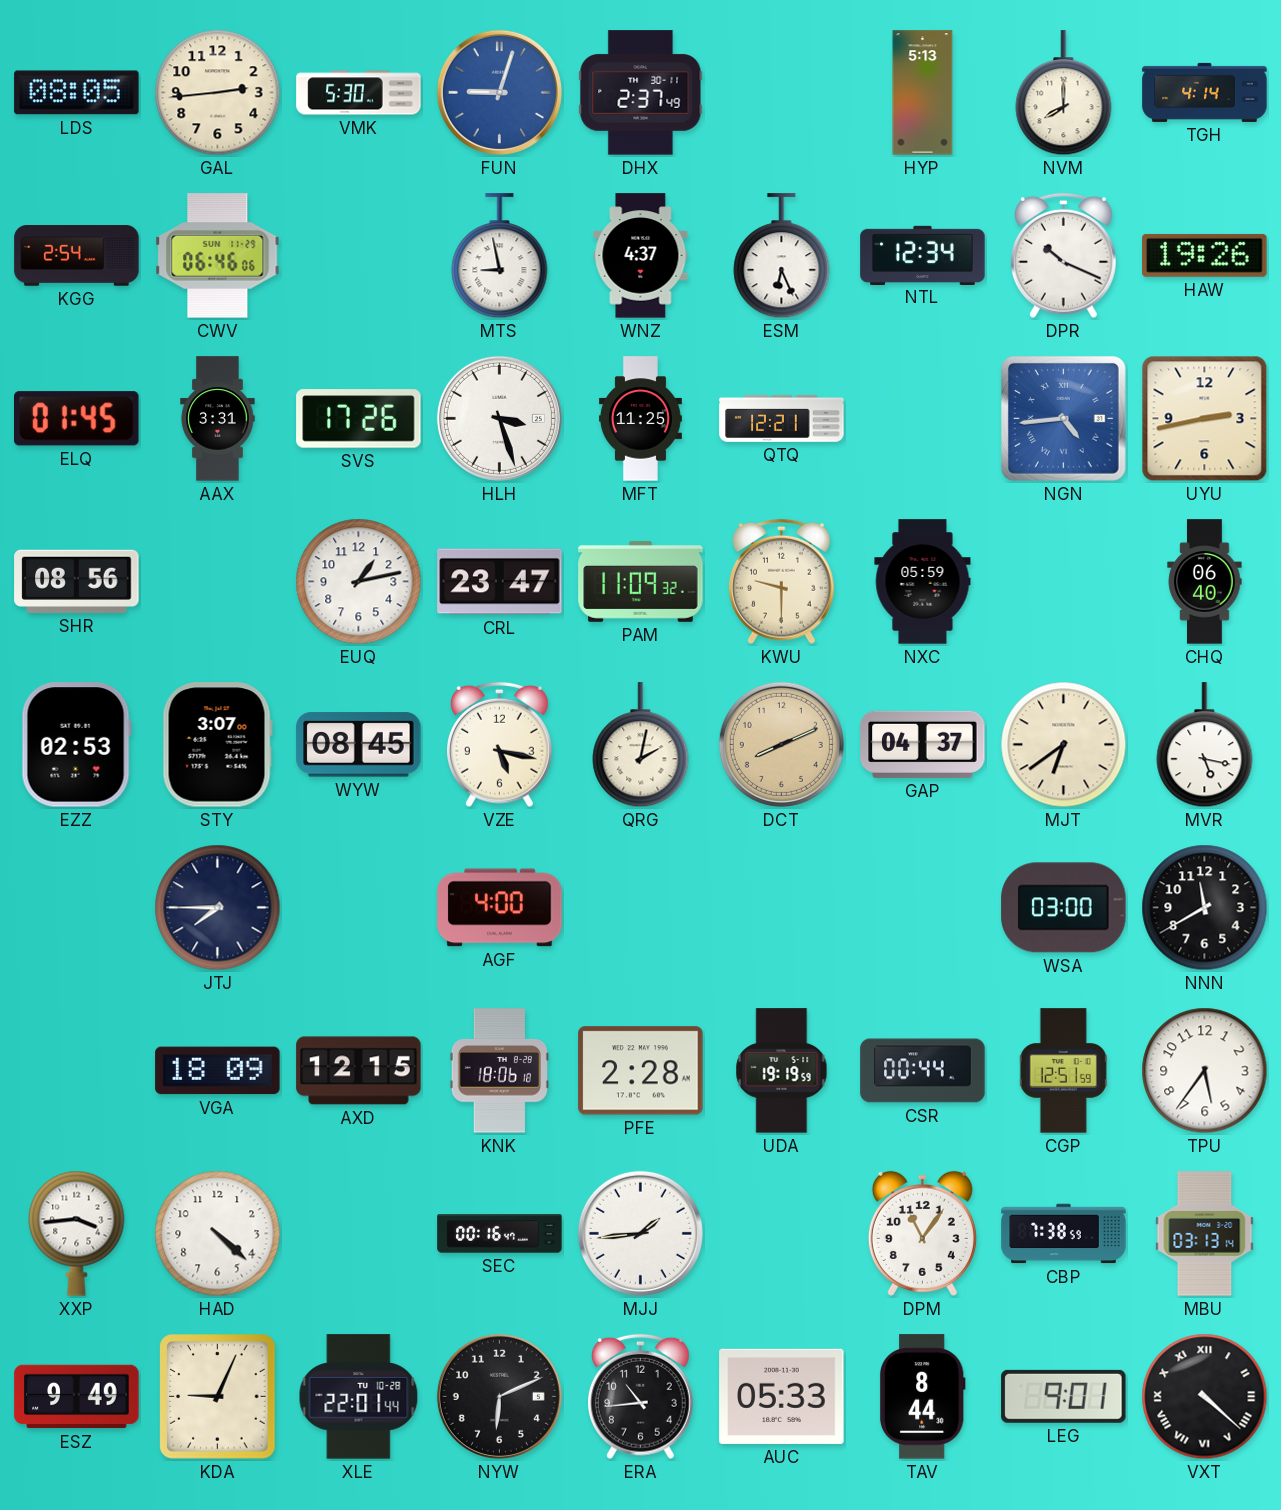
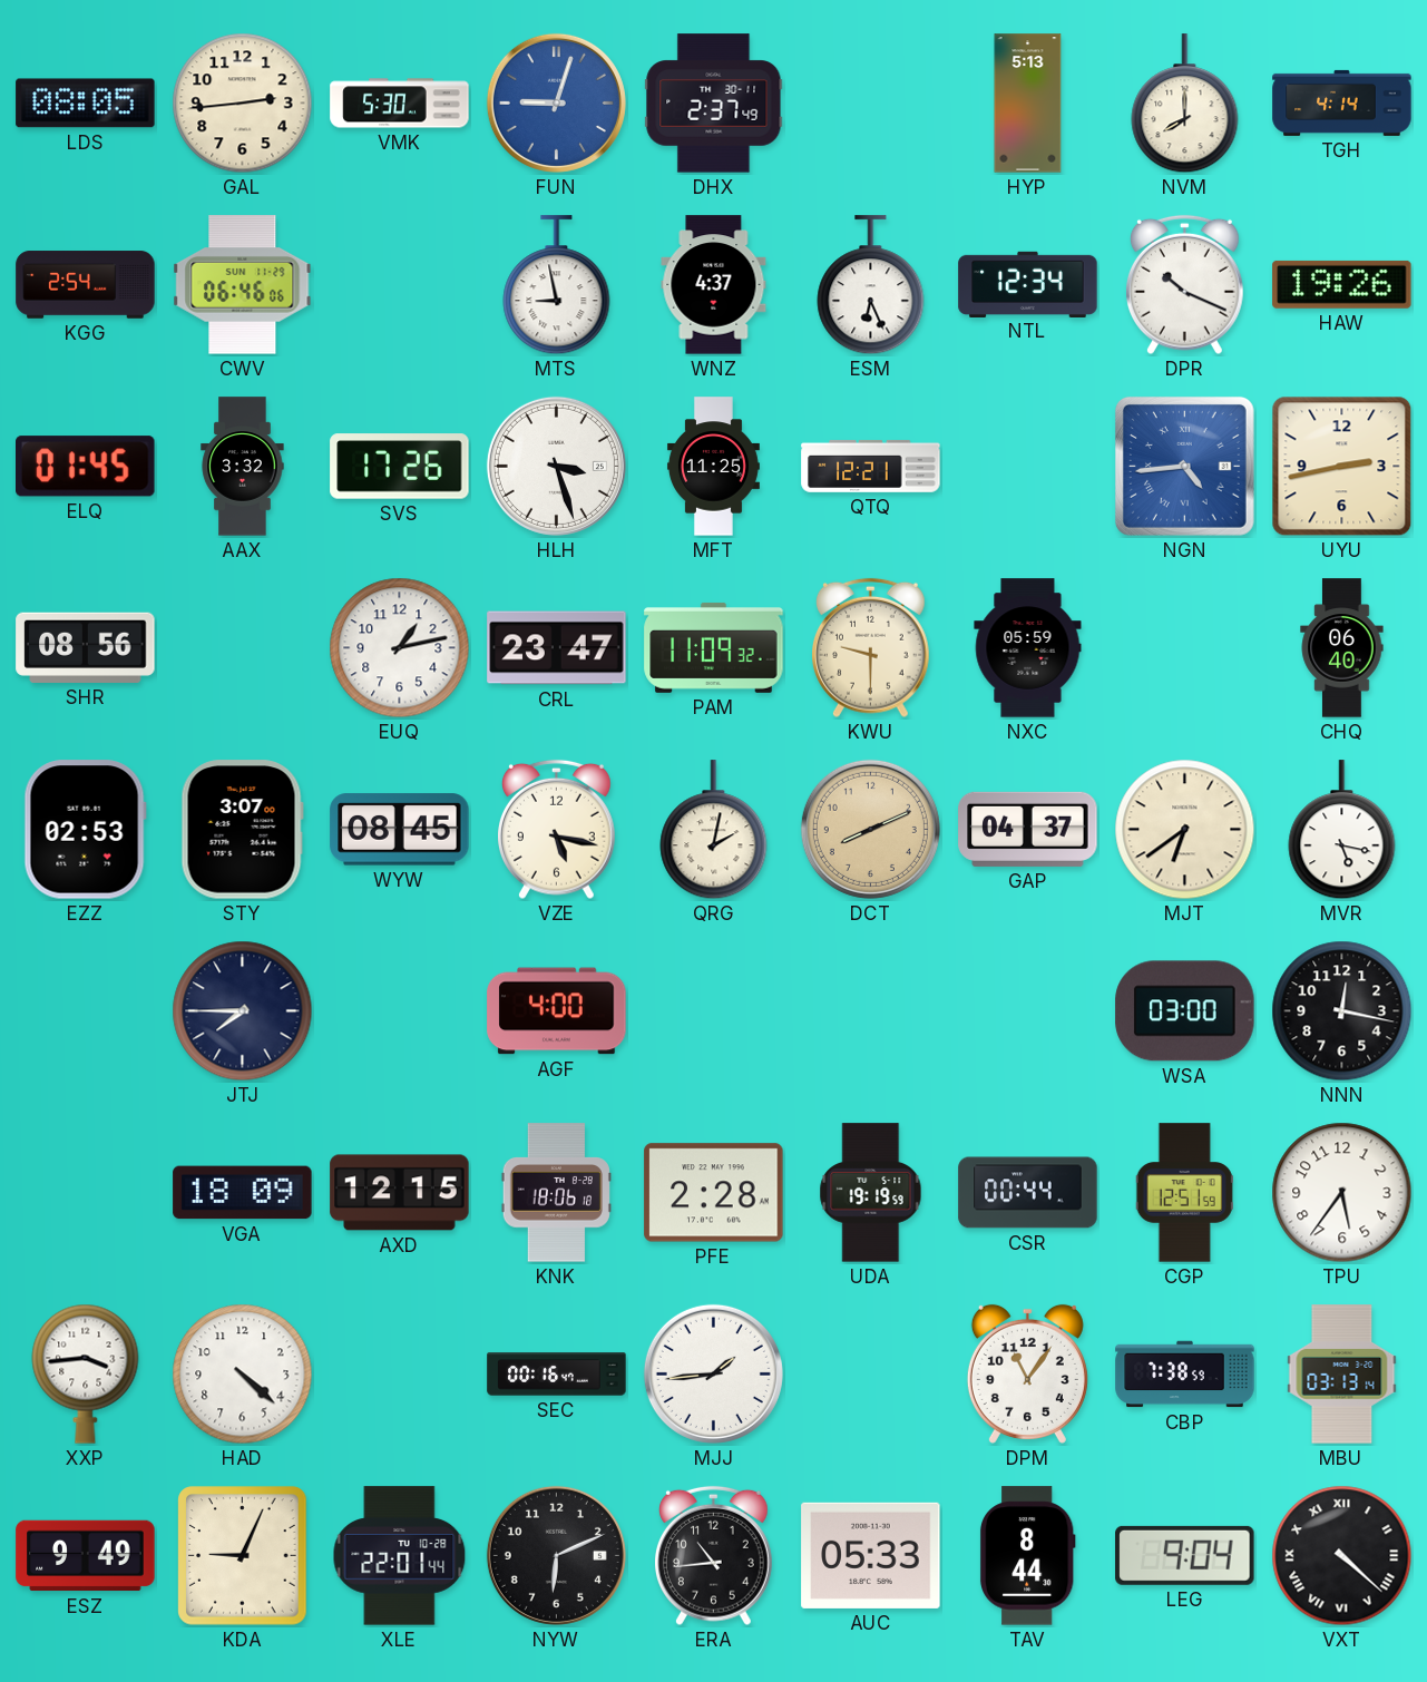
AAX: 3:31 -> 3:32 (243, 467)
NNN: 11:40 -> 12:17 (1342, 1011)
LEG: 9:01 -> 9:04 (1185, 1555)
